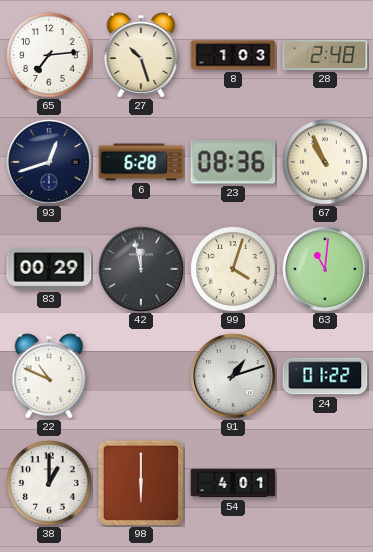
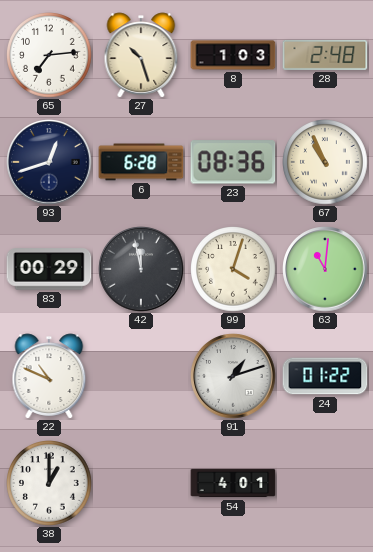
98: 6:00 -> none (141, 483)
